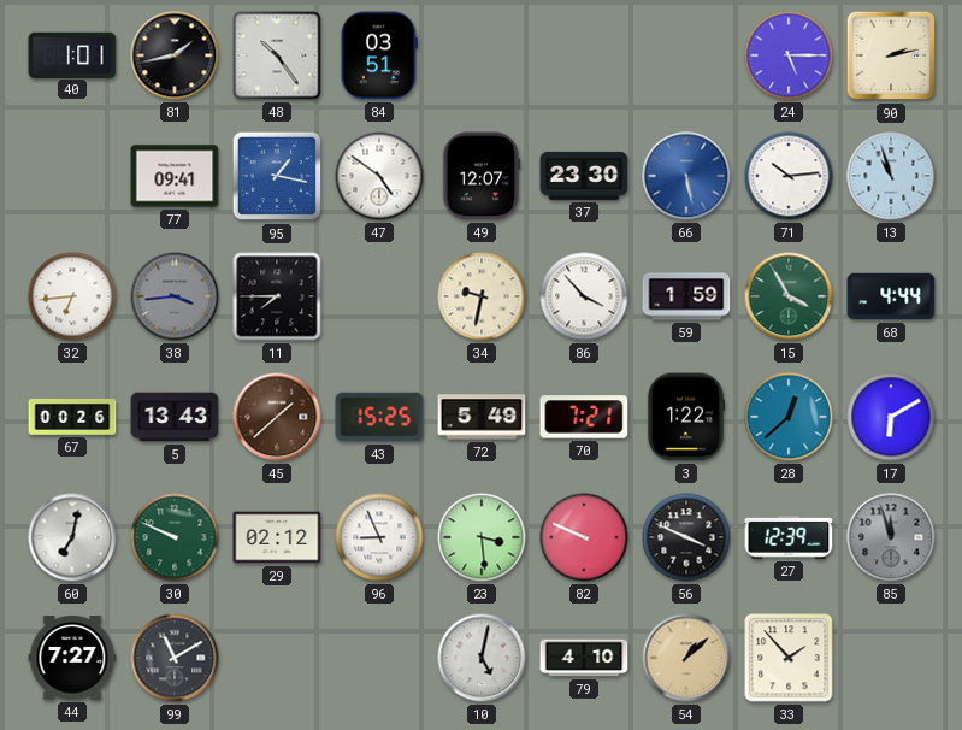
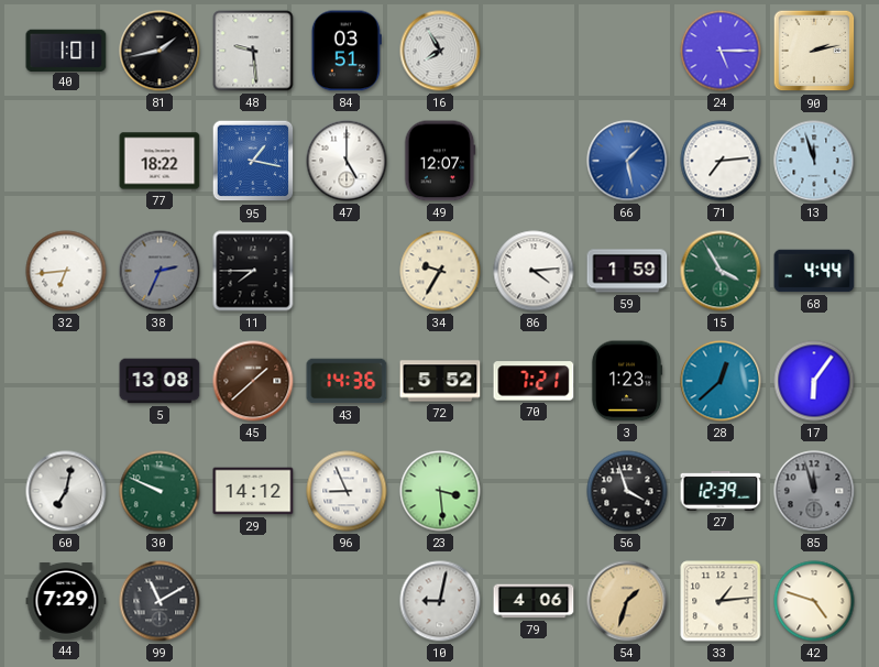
48: 10:24 -> 9:29 (253, 51)
16: none -> 7:55 (440, 51)
77: 09:41 -> 18:22 (160, 161)
47: 4:51 -> 5:00 (347, 161)
37: 23:30 -> none (584, 176)
66: 5:28 -> 1:28 (627, 161)
71: 10:14 -> 7:14 (721, 161)
13: 10:57 -> 11:57 (814, 161)
38: 3:44 -> 2:34 (160, 271)
34: 9:32 -> 9:35 (440, 271)
86: 3:53 -> 4:14 (534, 271)
67: 00:26 -> none (72, 417)
5: 13:43 -> 13:08 (160, 381)
43: 15:25 -> 14:36 (347, 381)
72: 5:49 -> 5:52 (440, 381)
3: 1:22 -> 1:23 (627, 381)
17: 6:10 -> 6:06 (814, 381)
29: 02:12 -> 14:12 (253, 491)
82: 9:49 -> none (584, 537)
56: 3:49 -> 3:57 (627, 491)
44: 7:27 -> 7:29 (66, 602)
10: 5:02 -> 9:02 (440, 601)
79: 4:10 -> 4:06 (534, 601)
54: 1:08 -> 1:33 (627, 601)
33: 1:53 -> 1:14 (721, 601)
42: none -> 4:48 (814, 601)
